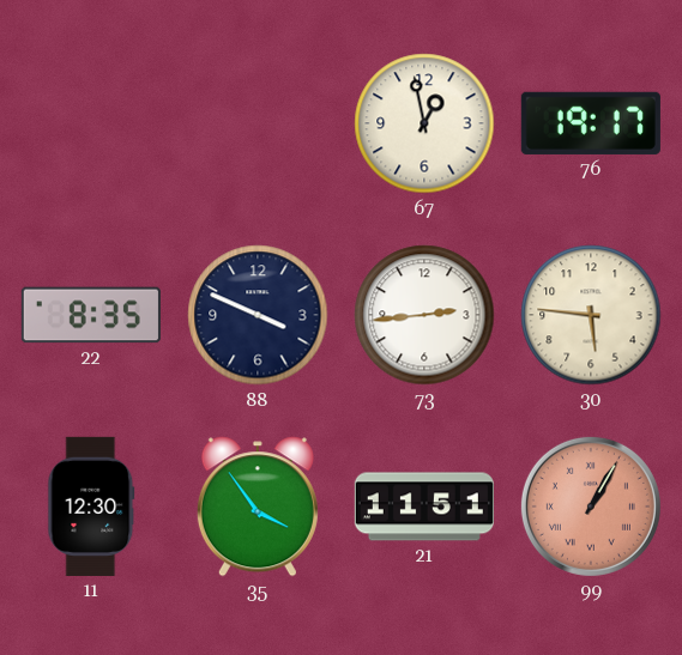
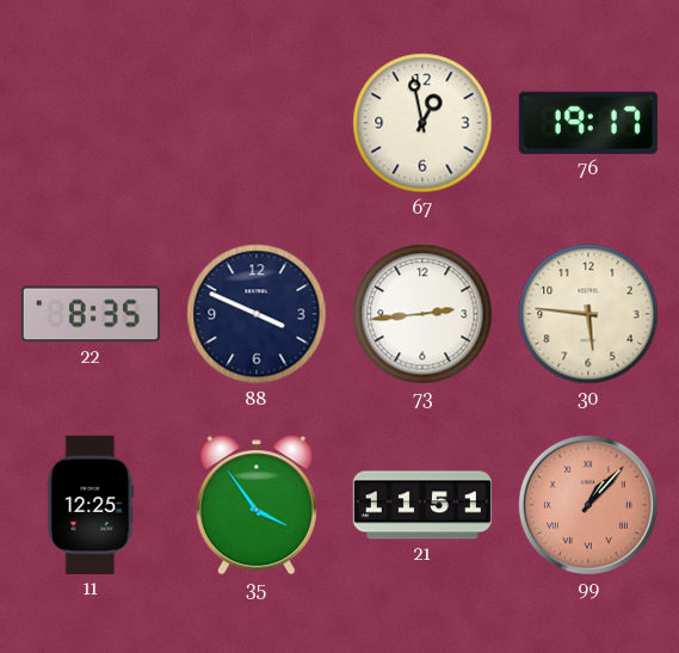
11: 12:30 -> 12:25 (91, 505)
99: 1:05 -> 1:07 (588, 505)
